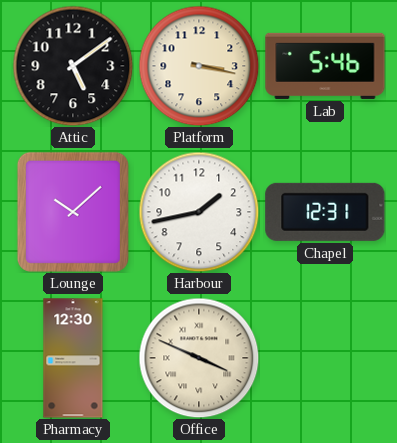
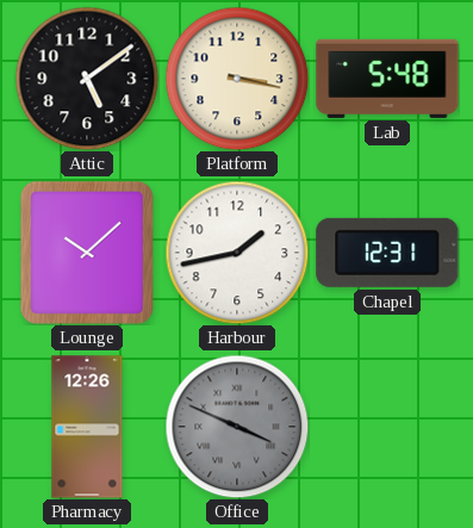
Lab: 5:46 -> 5:48 (387, 79)
Pharmacy: 12:30 -> 12:26 (87, 427)
Office dial: cream -> grey (237, 427)
